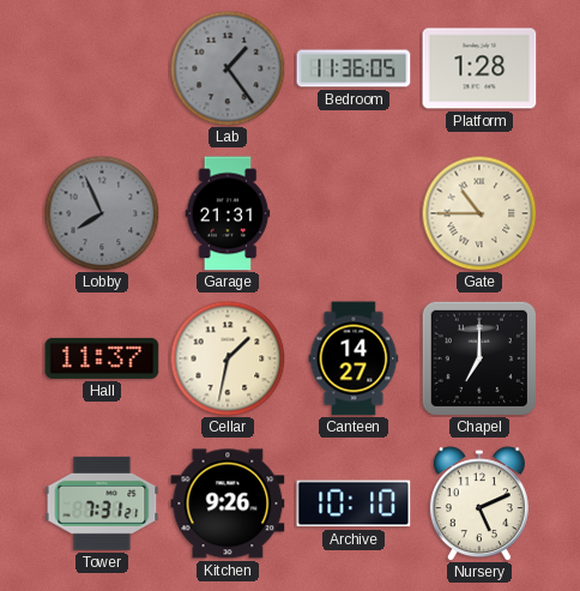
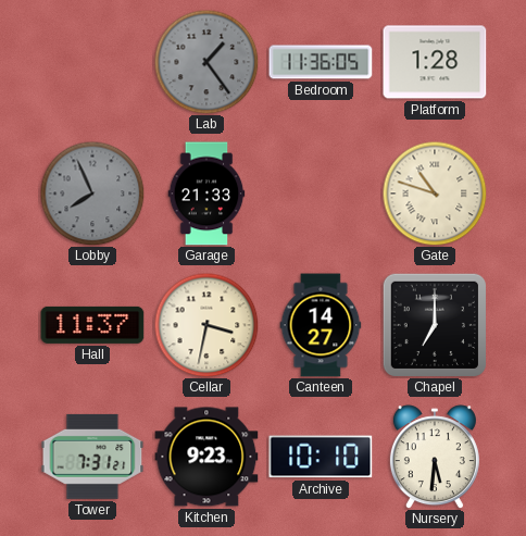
Garage: 21:31 -> 21:33 (206, 194)
Gate: 10:45 -> 10:48 (435, 194)
Cellar: 1:32 -> 3:32 (206, 325)
Kitchen: 9:26 -> 9:23 (206, 457)
Nursery: 5:11 -> 5:31 (435, 457)
